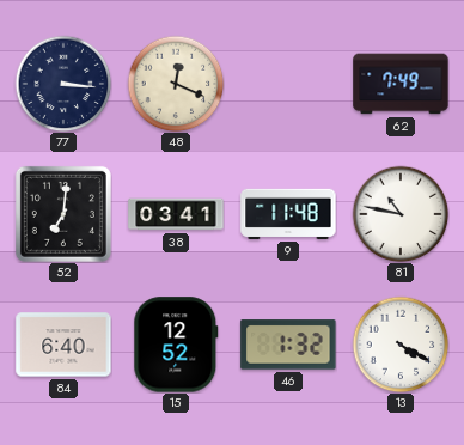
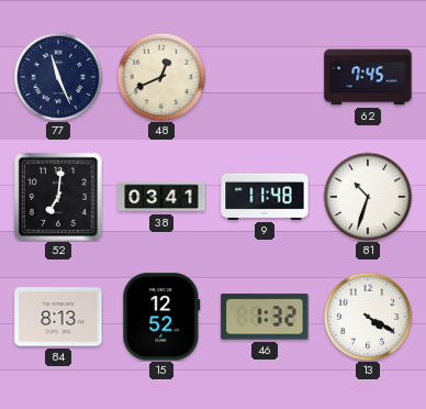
77: 3:16 -> 11:26 (58, 77)
48: 12:19 -> 12:41 (161, 77)
62: 7:49 -> 7:45 (368, 77)
81: 10:47 -> 10:33 (368, 197)
84: 6:40 -> 8:13 (58, 317)
